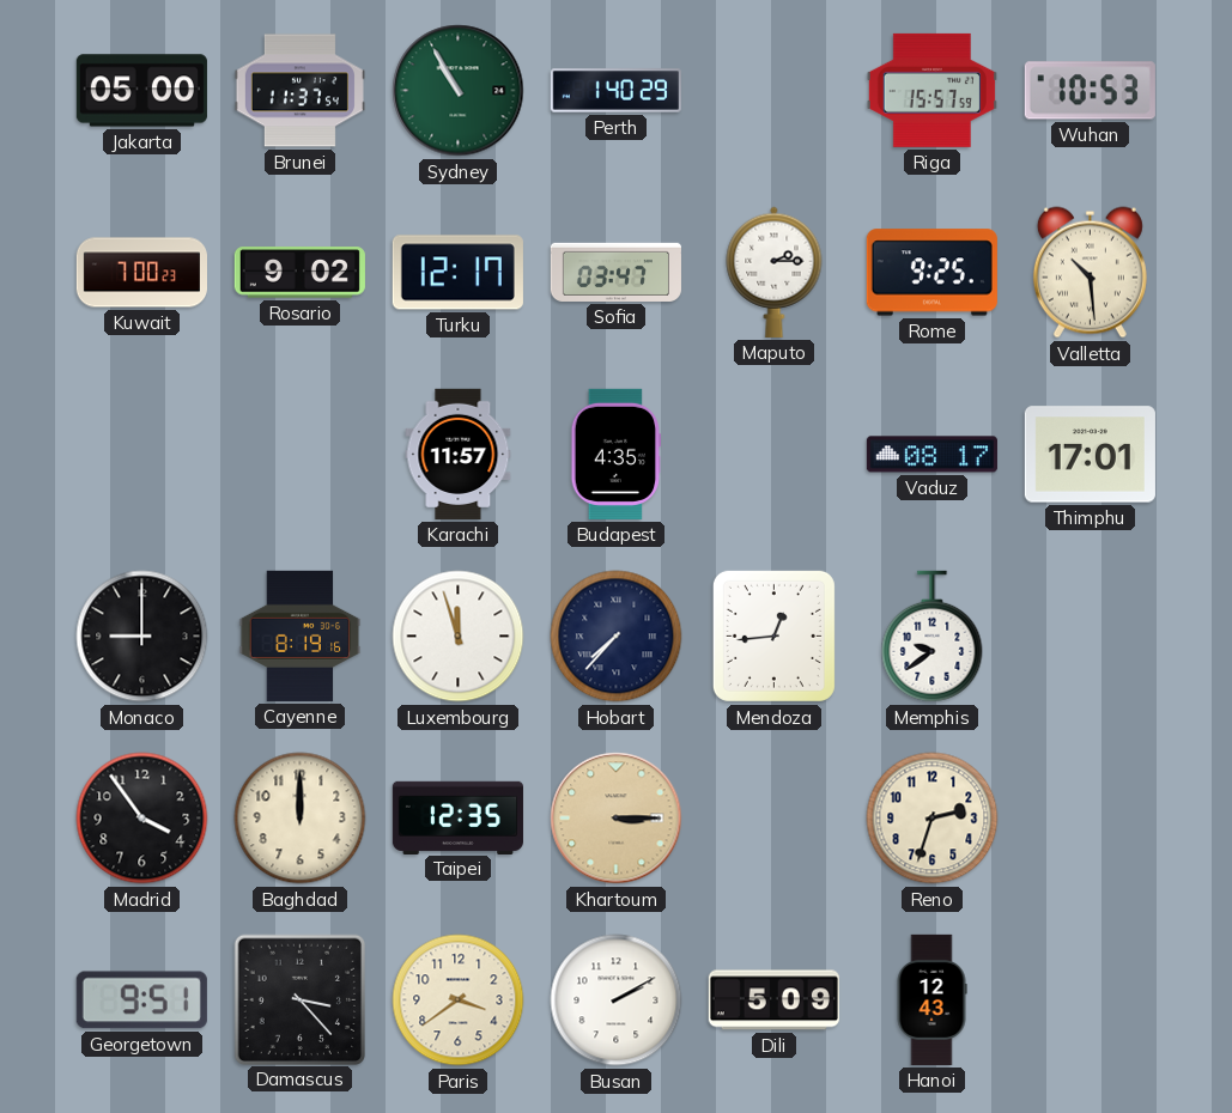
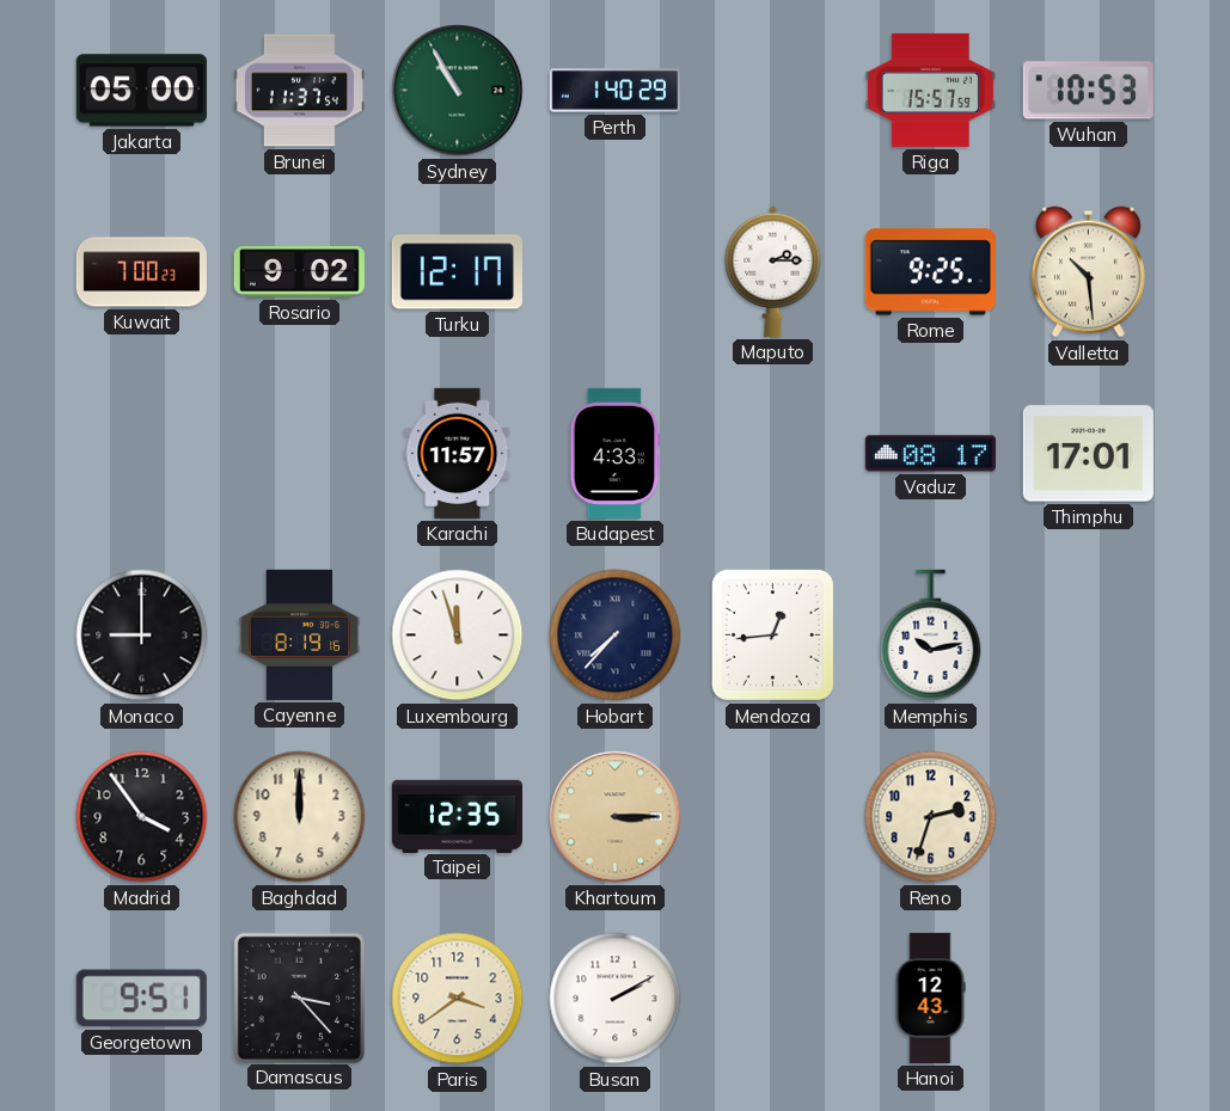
Sofia: 03:47 -> none (615, 272)
Budapest: 4:35 -> 4:33 (616, 453)
Memphis: 9:39 -> 10:13 (931, 636)
Dili: 5:09 -> none (773, 1001)
